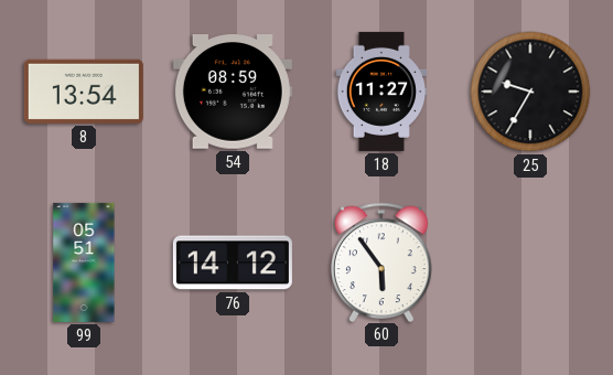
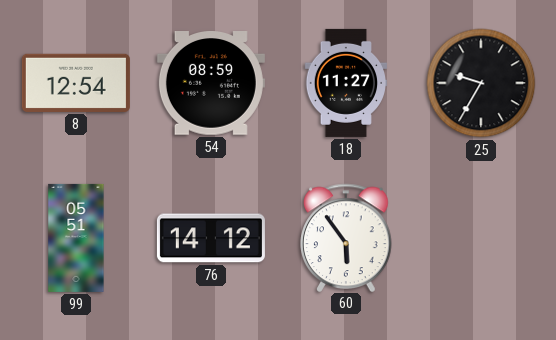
8: 13:54 -> 12:54 (76, 83)
